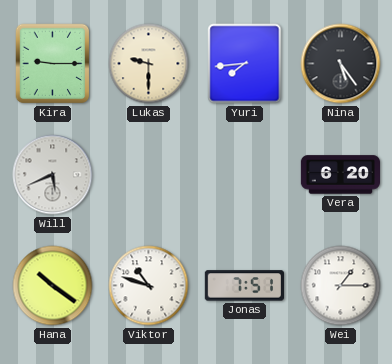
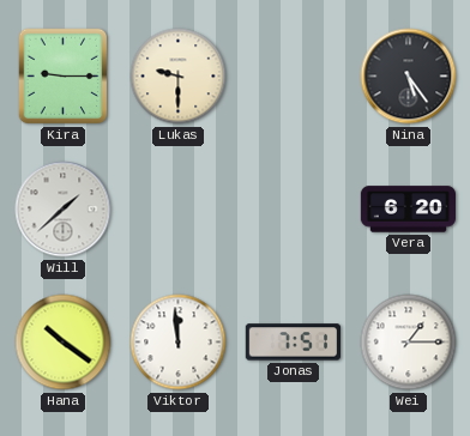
Yuri: 7:44 -> none (245, 64)
Will: 5:41 -> 1:38 (64, 210)
Viktor: 10:48 -> 11:59 (179, 343)
